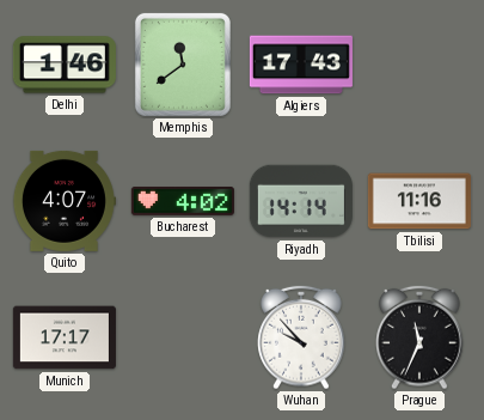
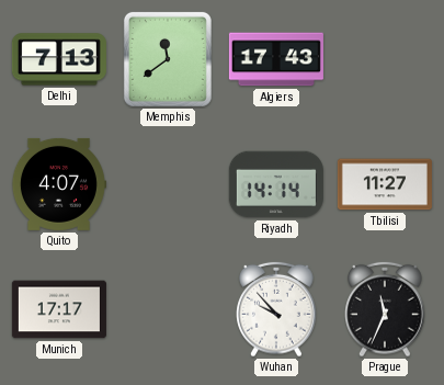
Delhi: 1:46 -> 7:13 (59, 59)
Bucharest: 4:02 -> none (183, 201)
Tbilisi: 11:16 -> 11:27 (385, 184)
